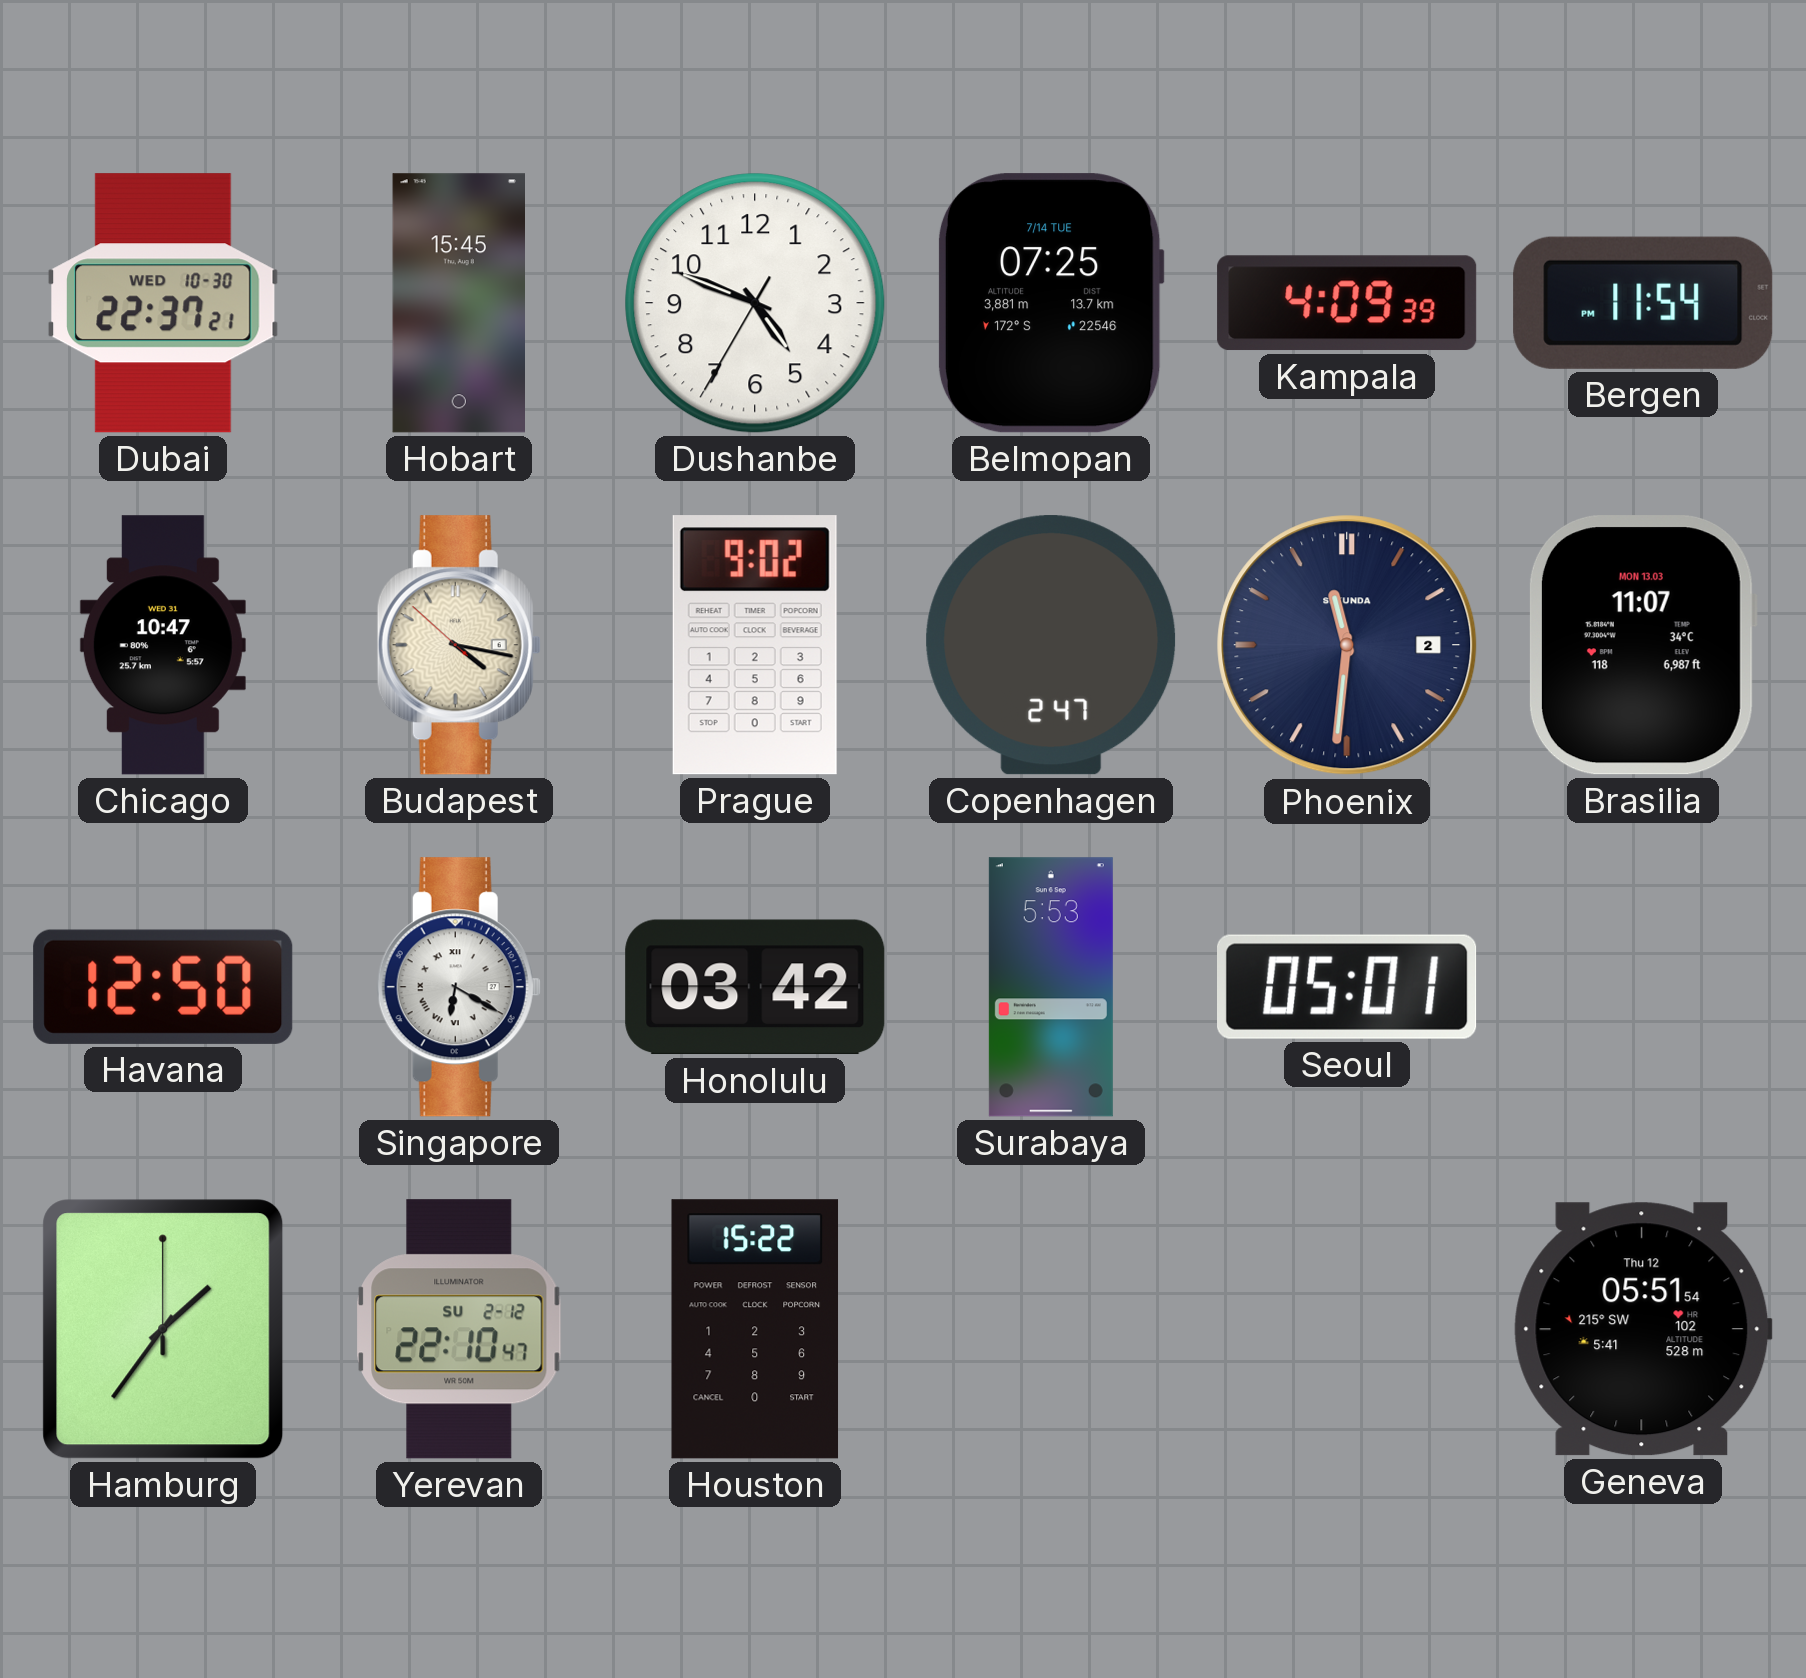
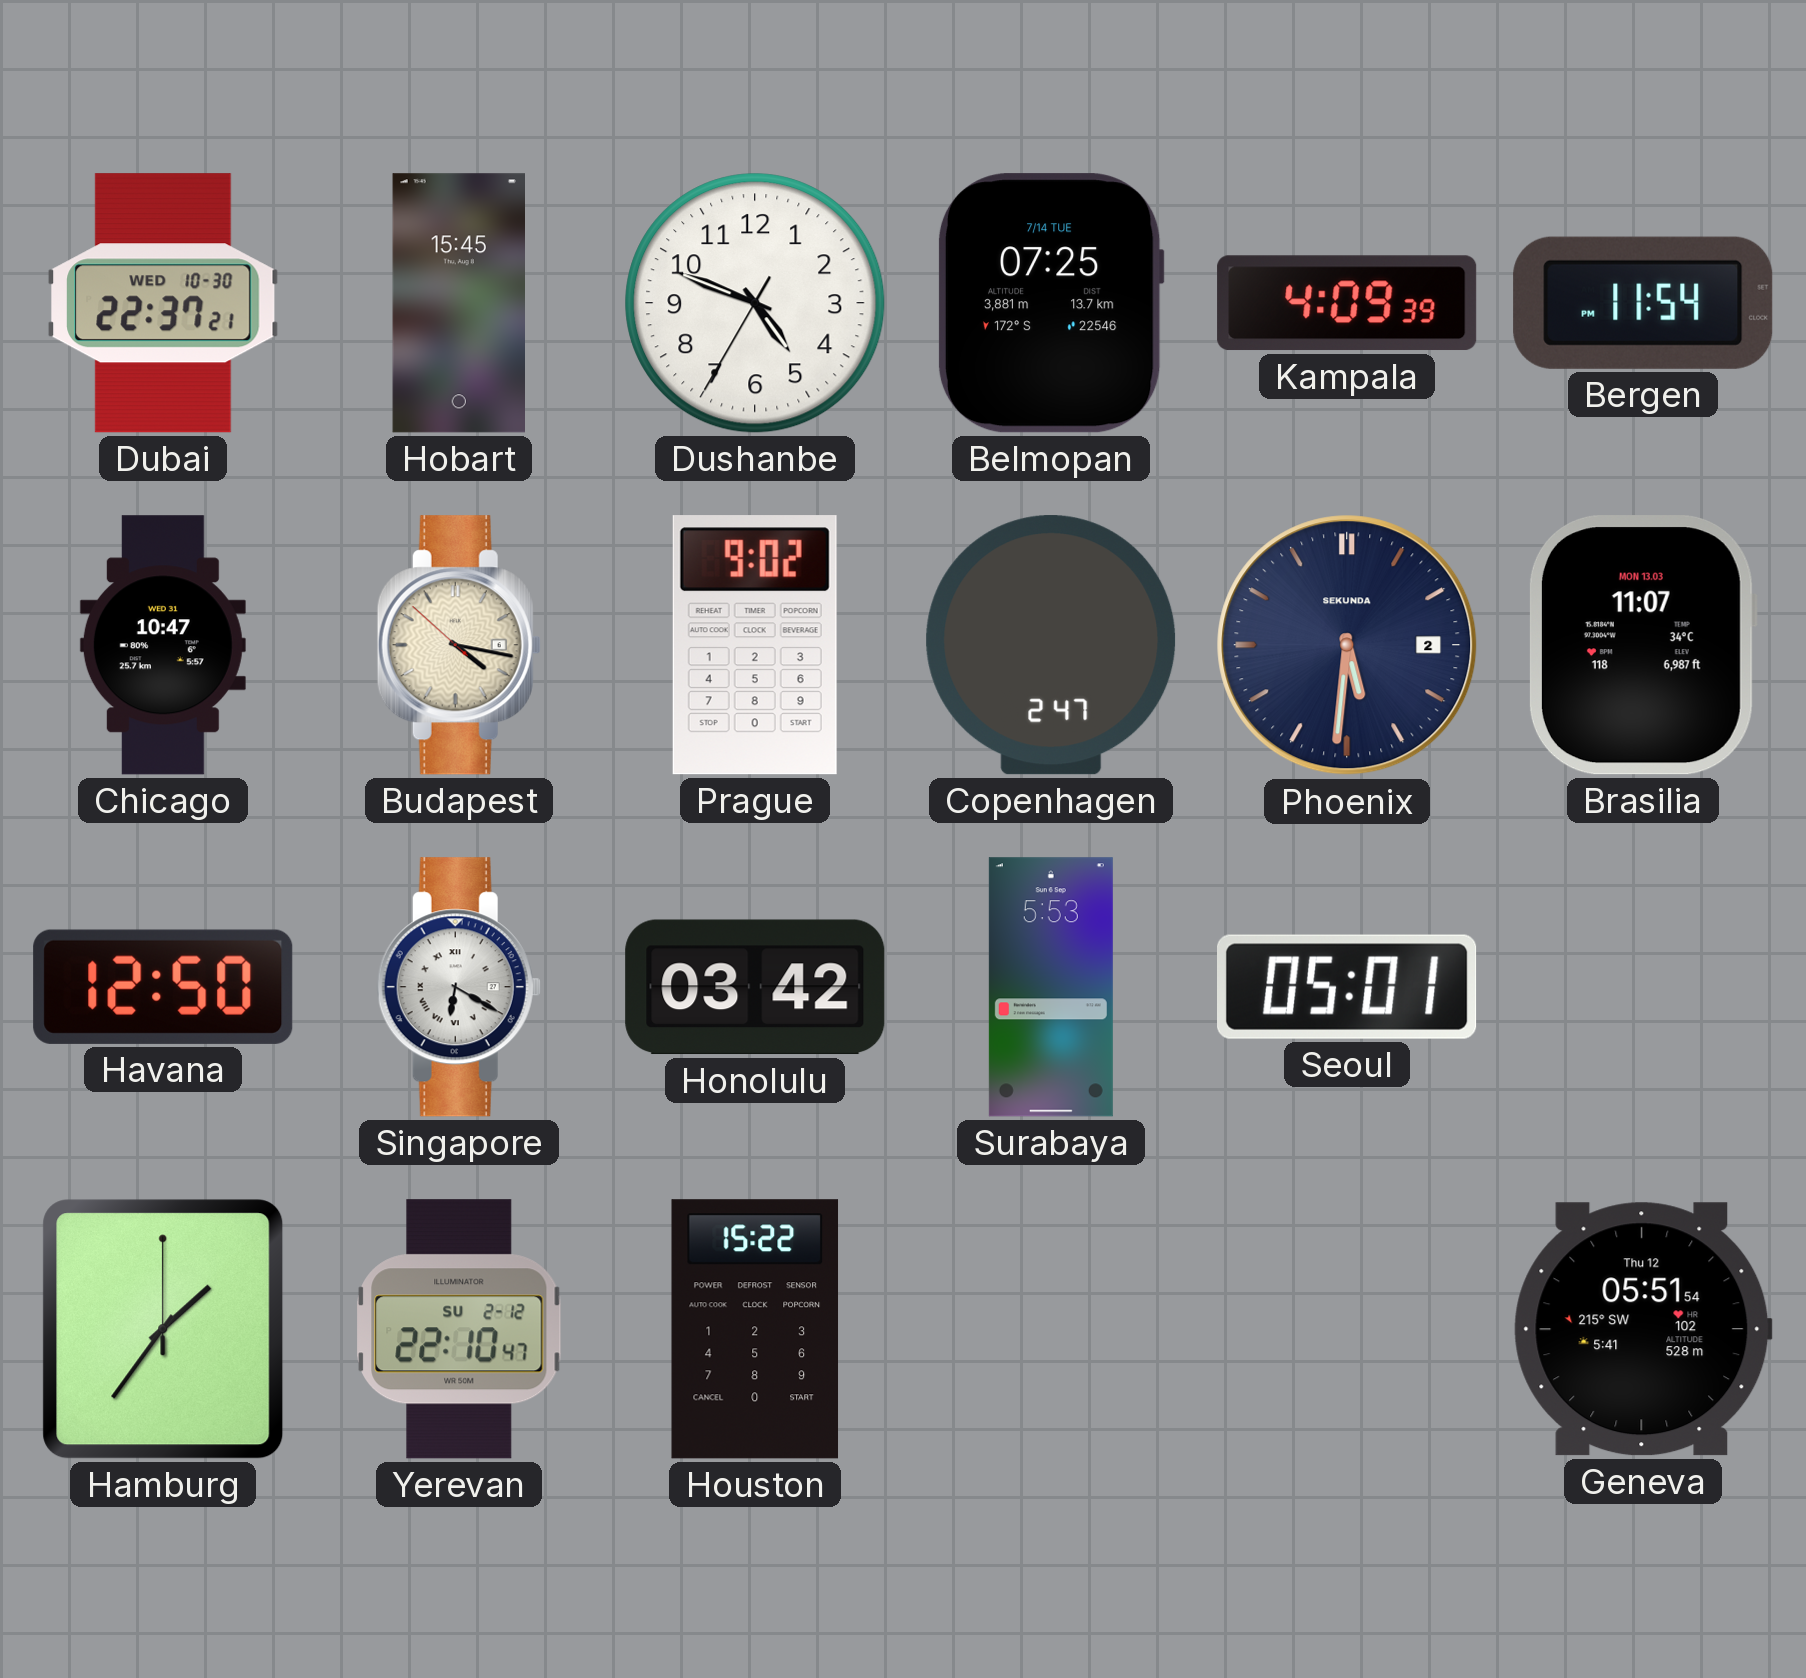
Phoenix: 11:31 -> 5:31 (1347, 645)
